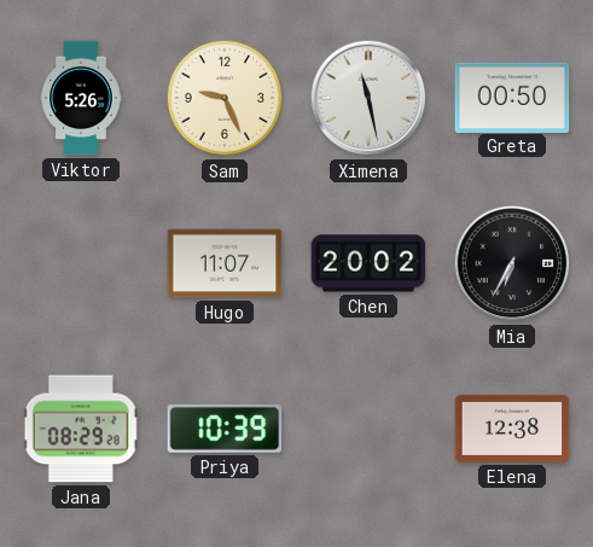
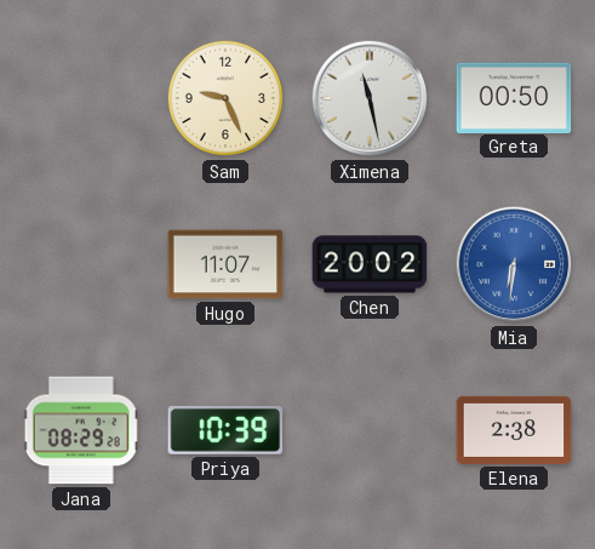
Viktor: 5:26 -> none (81, 98)
Mia: 6:35 -> 6:31 (514, 264)
Mia dial: black -> blue (514, 264)
Elena: 12:38 -> 2:38 (514, 430)
